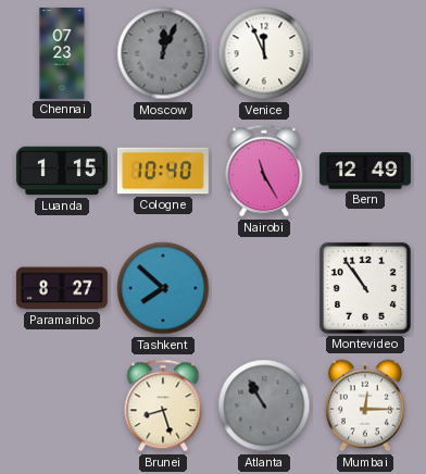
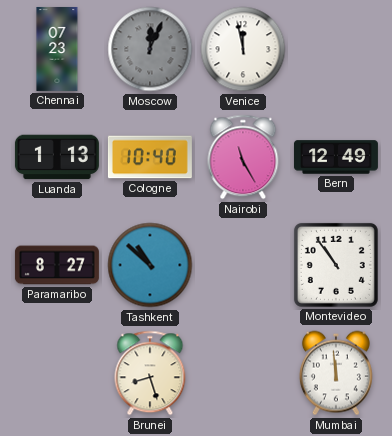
Venice: 11:56 -> 11:58 (243, 49)
Luanda: 1:15 -> 1:13 (57, 157)
Tashkent: 7:52 -> 10:52 (150, 265)
Atlanta: 10:55 -> none (264, 406)
Mumbai: 12:15 -> 11:59 (336, 373)
